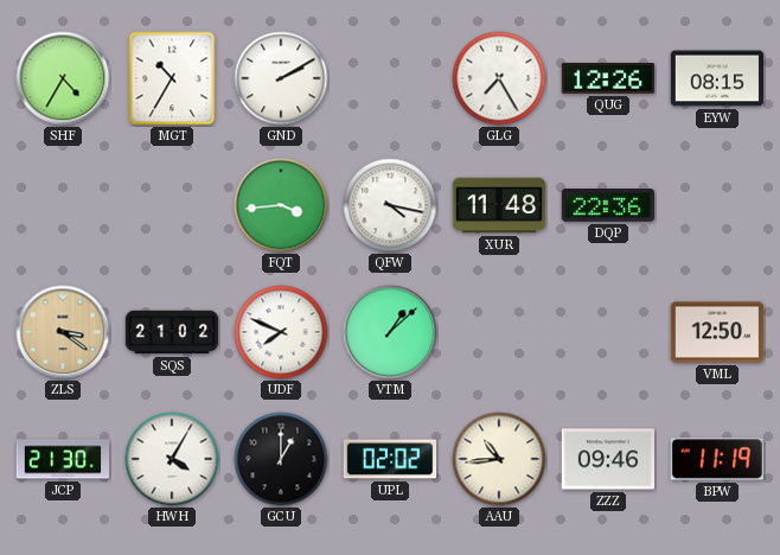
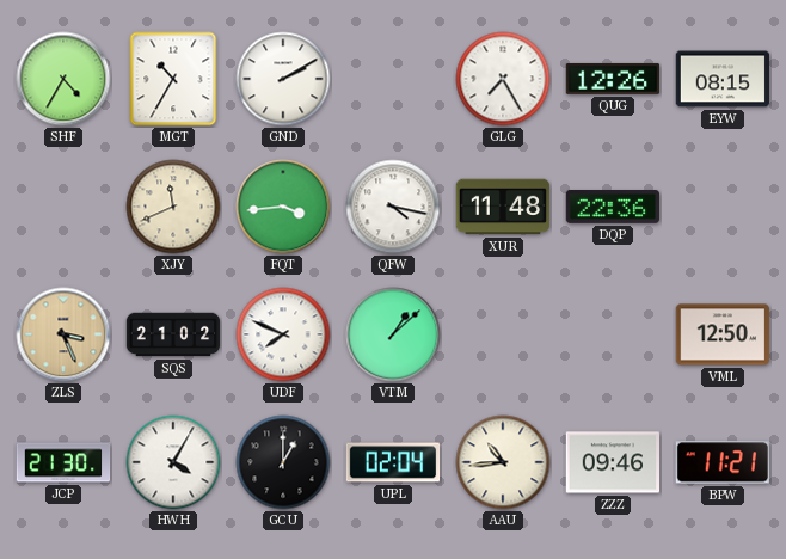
XJY: none -> 11:41 (173, 207)
ZLS: 3:21 -> 3:26 (63, 334)
UPL: 02:02 -> 02:04 (393, 462)
BPW: 11:19 -> 11:21 (723, 462)
